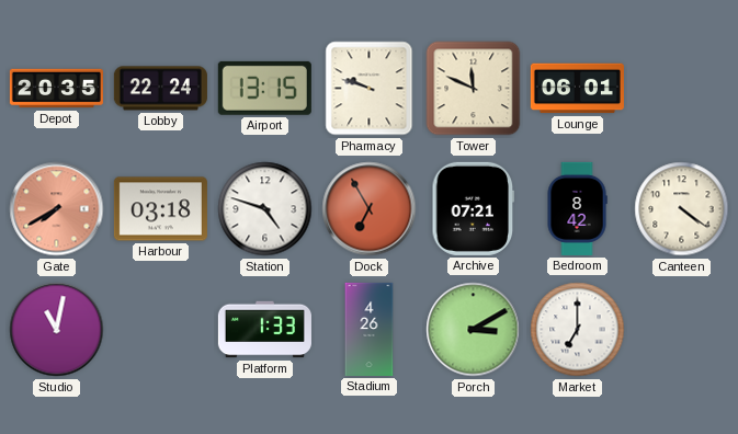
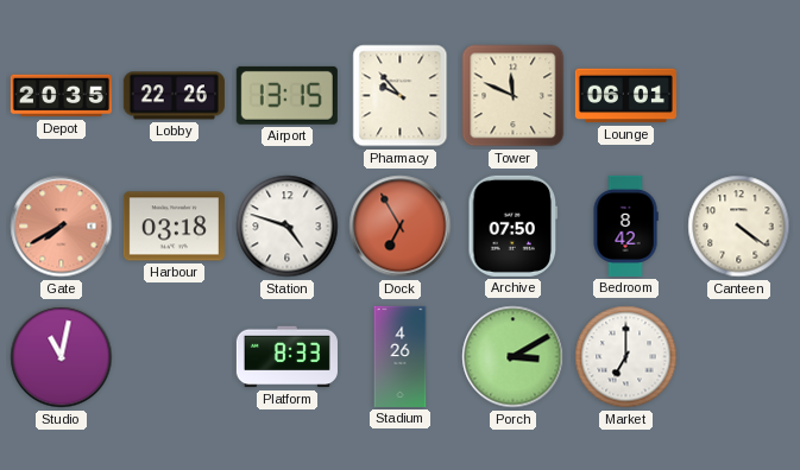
Lobby: 22:24 -> 22:26 (174, 96)
Pharmacy: 9:48 -> 9:53 (401, 96)
Archive: 07:21 -> 07:50 (514, 226)
Platform: 1:33 -> 8:33 (286, 357)
